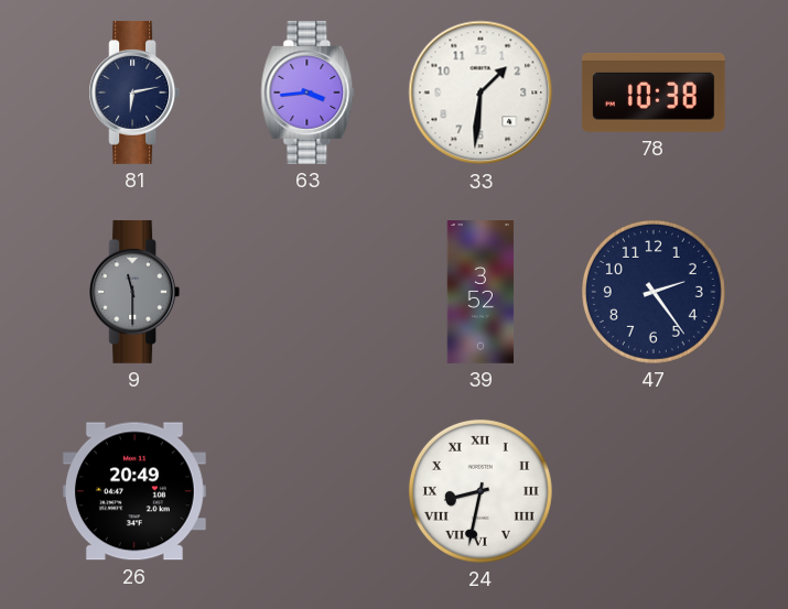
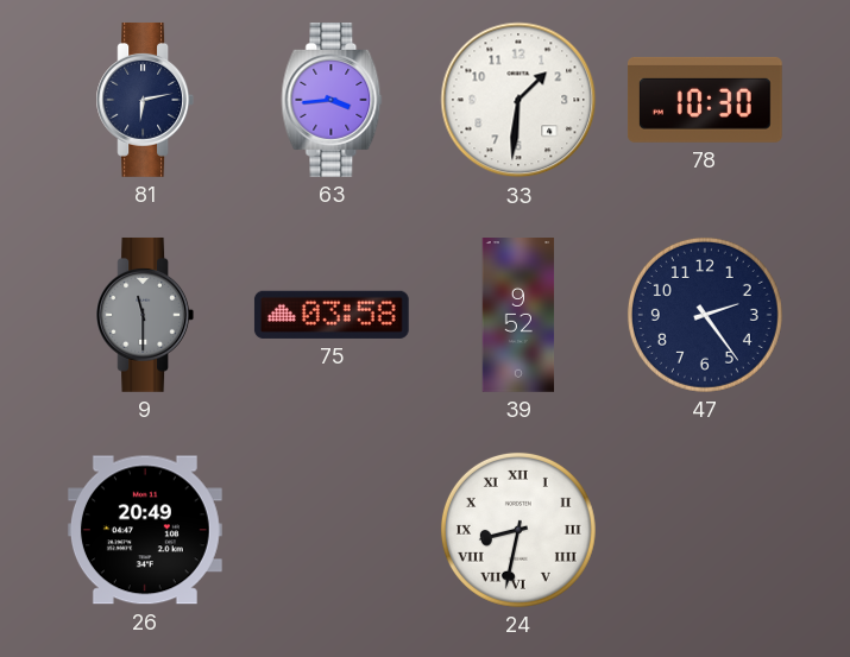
78: 10:38 -> 10:30 (705, 100)
75: none -> 03:58 (332, 315)
39: 3:52 -> 9:52 (518, 316)
